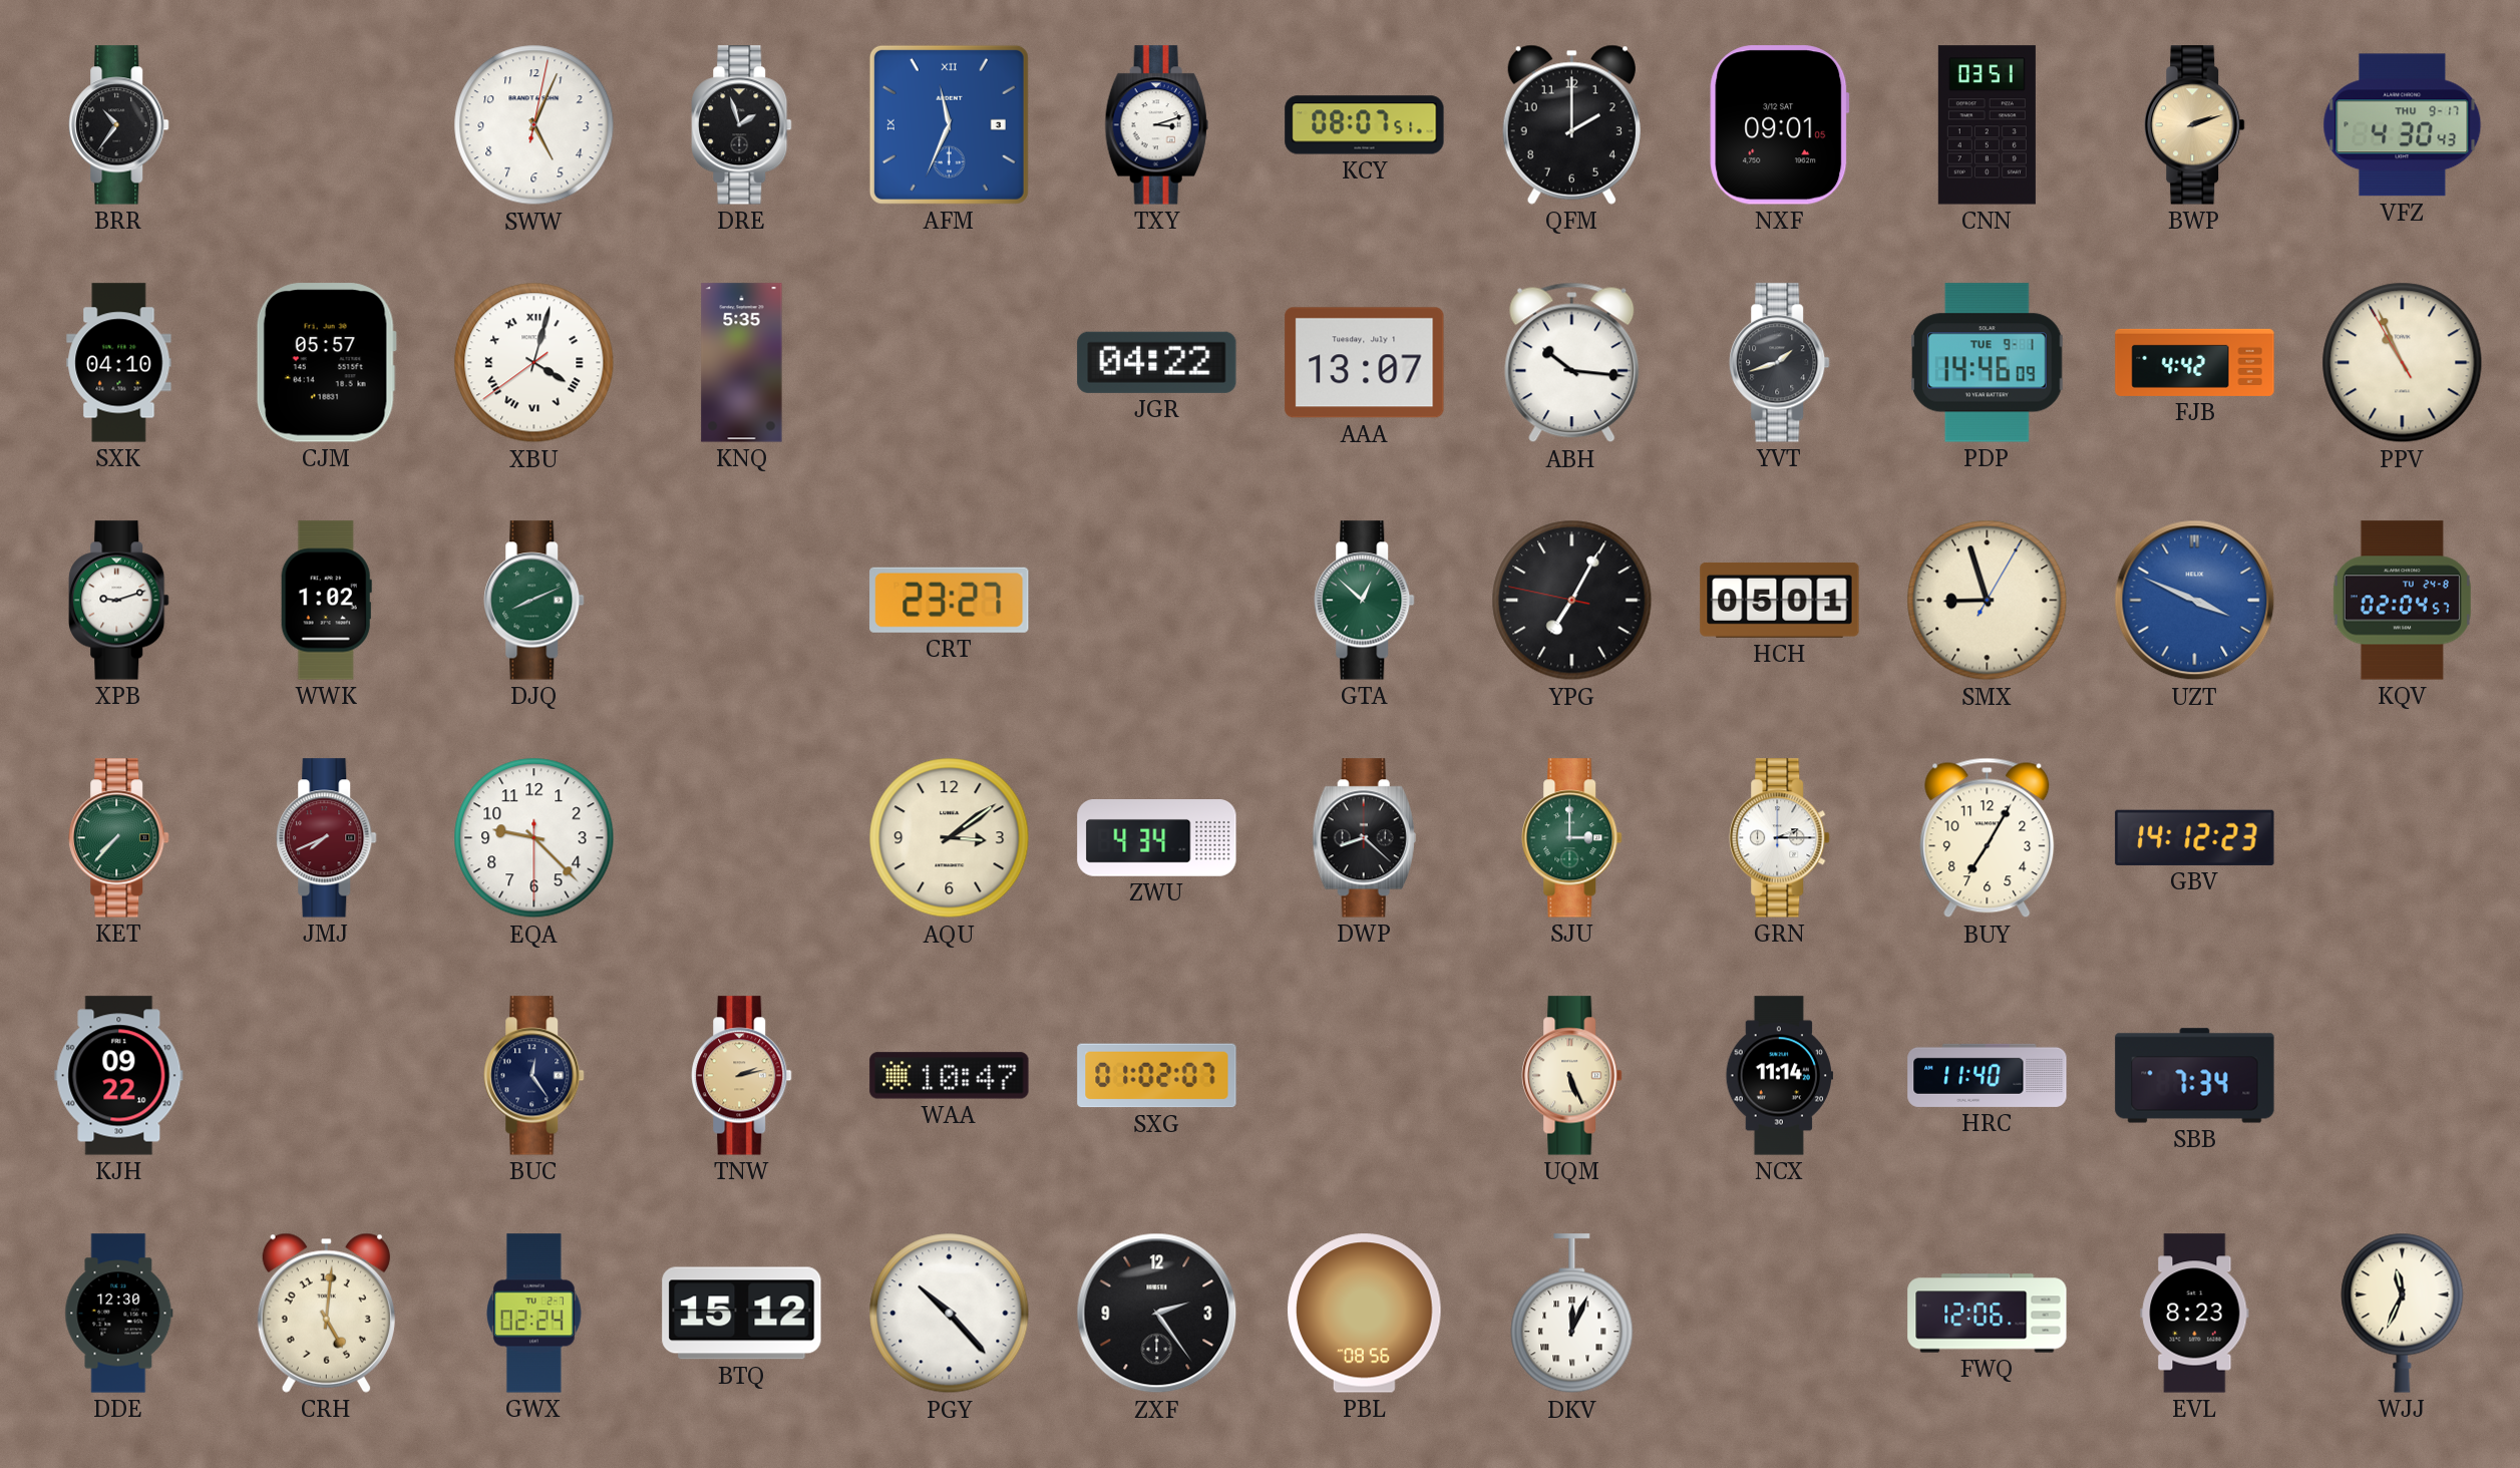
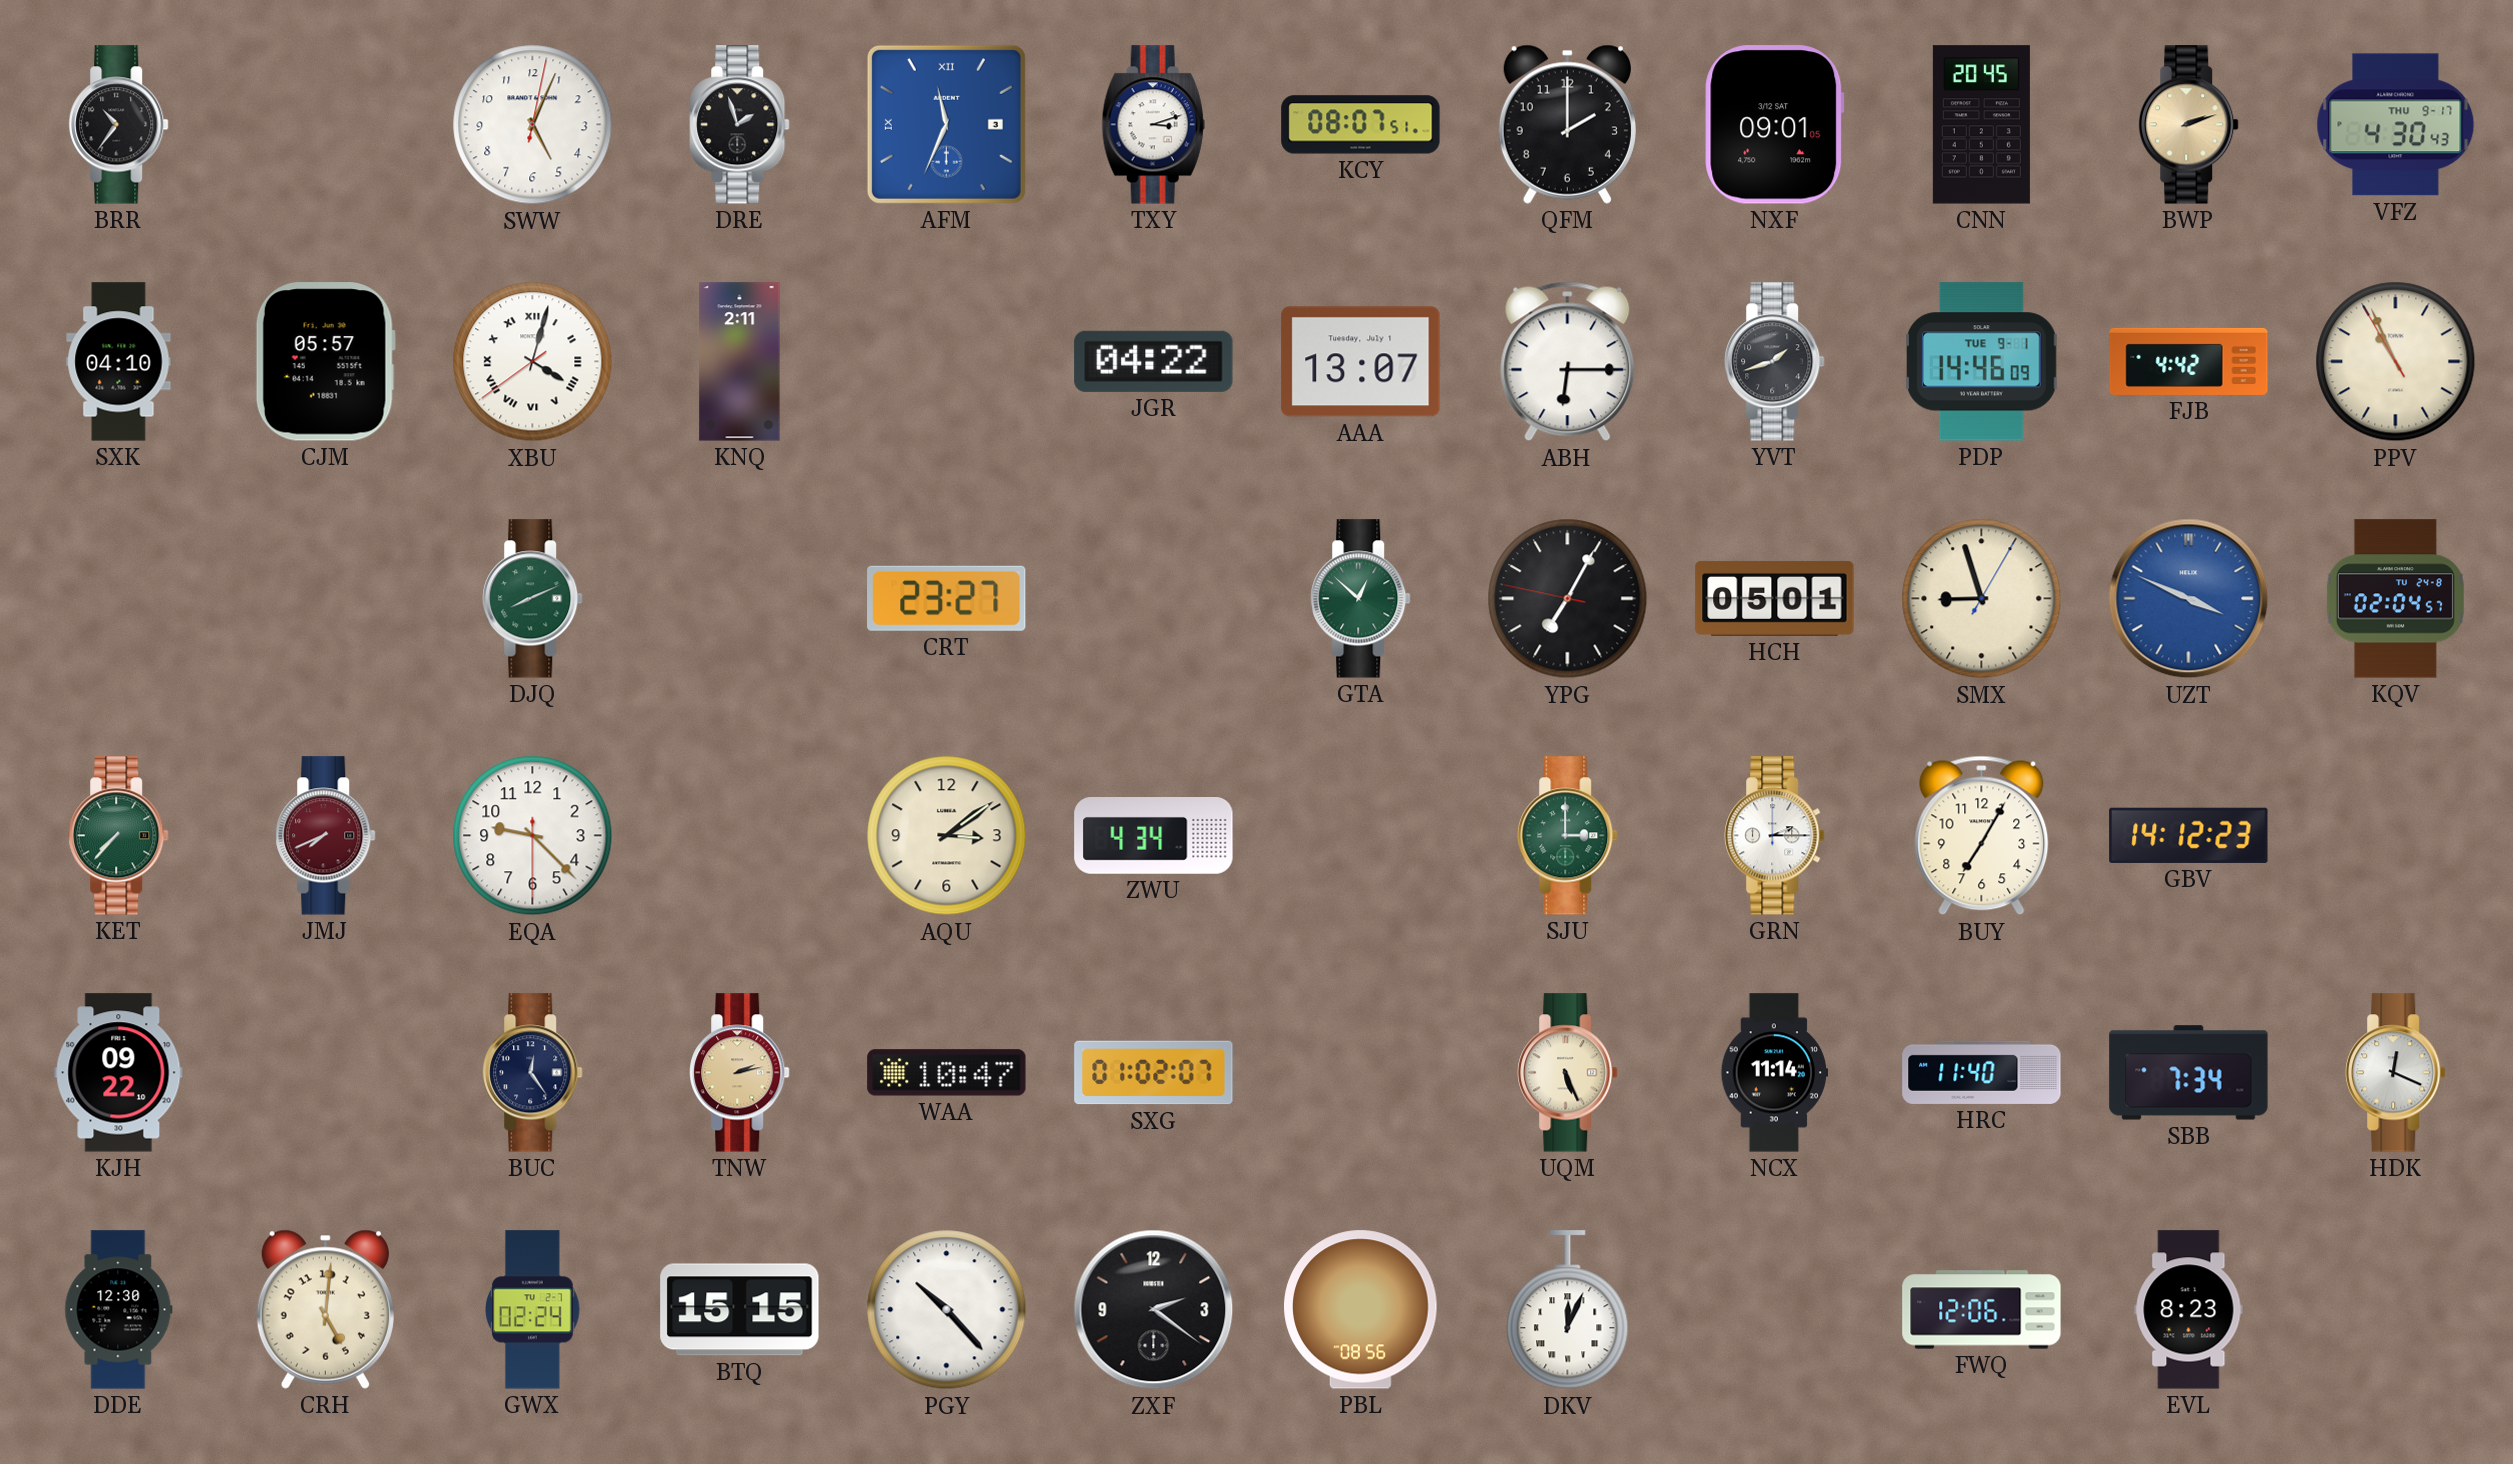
CNN: 03:51 -> 20:45 (1981, 125)
KNQ: 5:35 -> 2:11 (740, 362)
ABH: 10:16 -> 6:15 (1568, 362)
XPB: 9:12 -> none (119, 601)
WWK: 1:02 -> none (326, 601)
DWP: 8:22 -> none (1364, 838)
HDK: none -> 12:19 (2396, 1073)
BTQ: 15:12 -> 15:15 (740, 1310)
ZXF: 2:24 -> 2:21 (1154, 1310)
WJJ: 11:34 -> none (2403, 1313)
